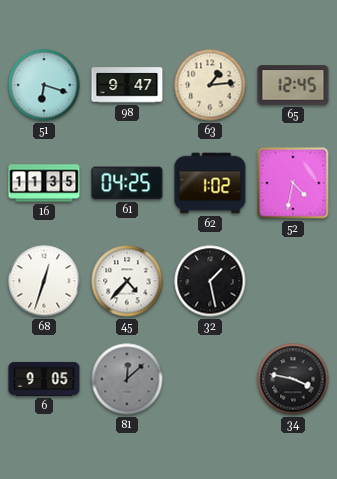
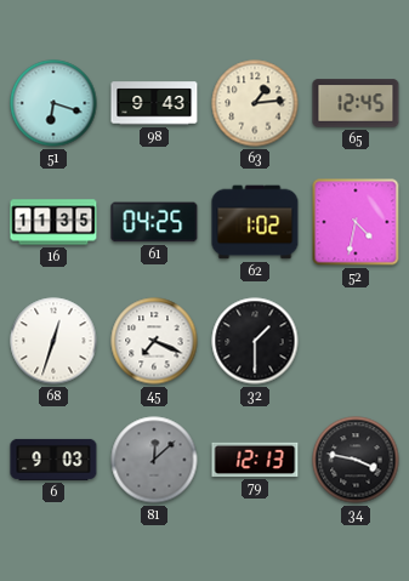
98: 9:47 -> 9:43 (154, 103)
45: 4:37 -> 7:19 (154, 341)
32: 1:28 -> 1:30 (255, 341)
6: 9:05 -> 9:03 (53, 460)
79: none -> 12:13 (255, 460)
